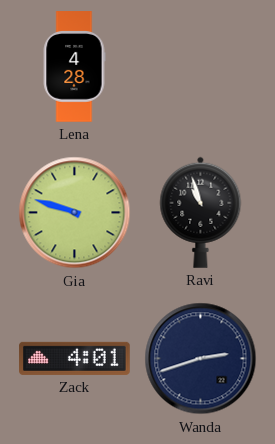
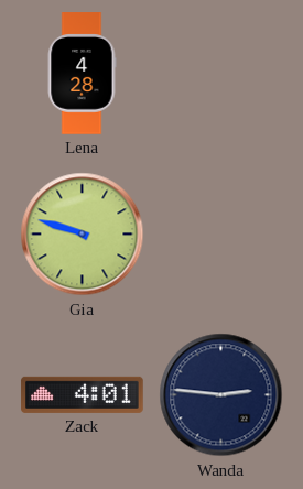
Ravi: 10:57 -> none (201, 212)
Wanda: 2:42 -> 2:46 (221, 395)
